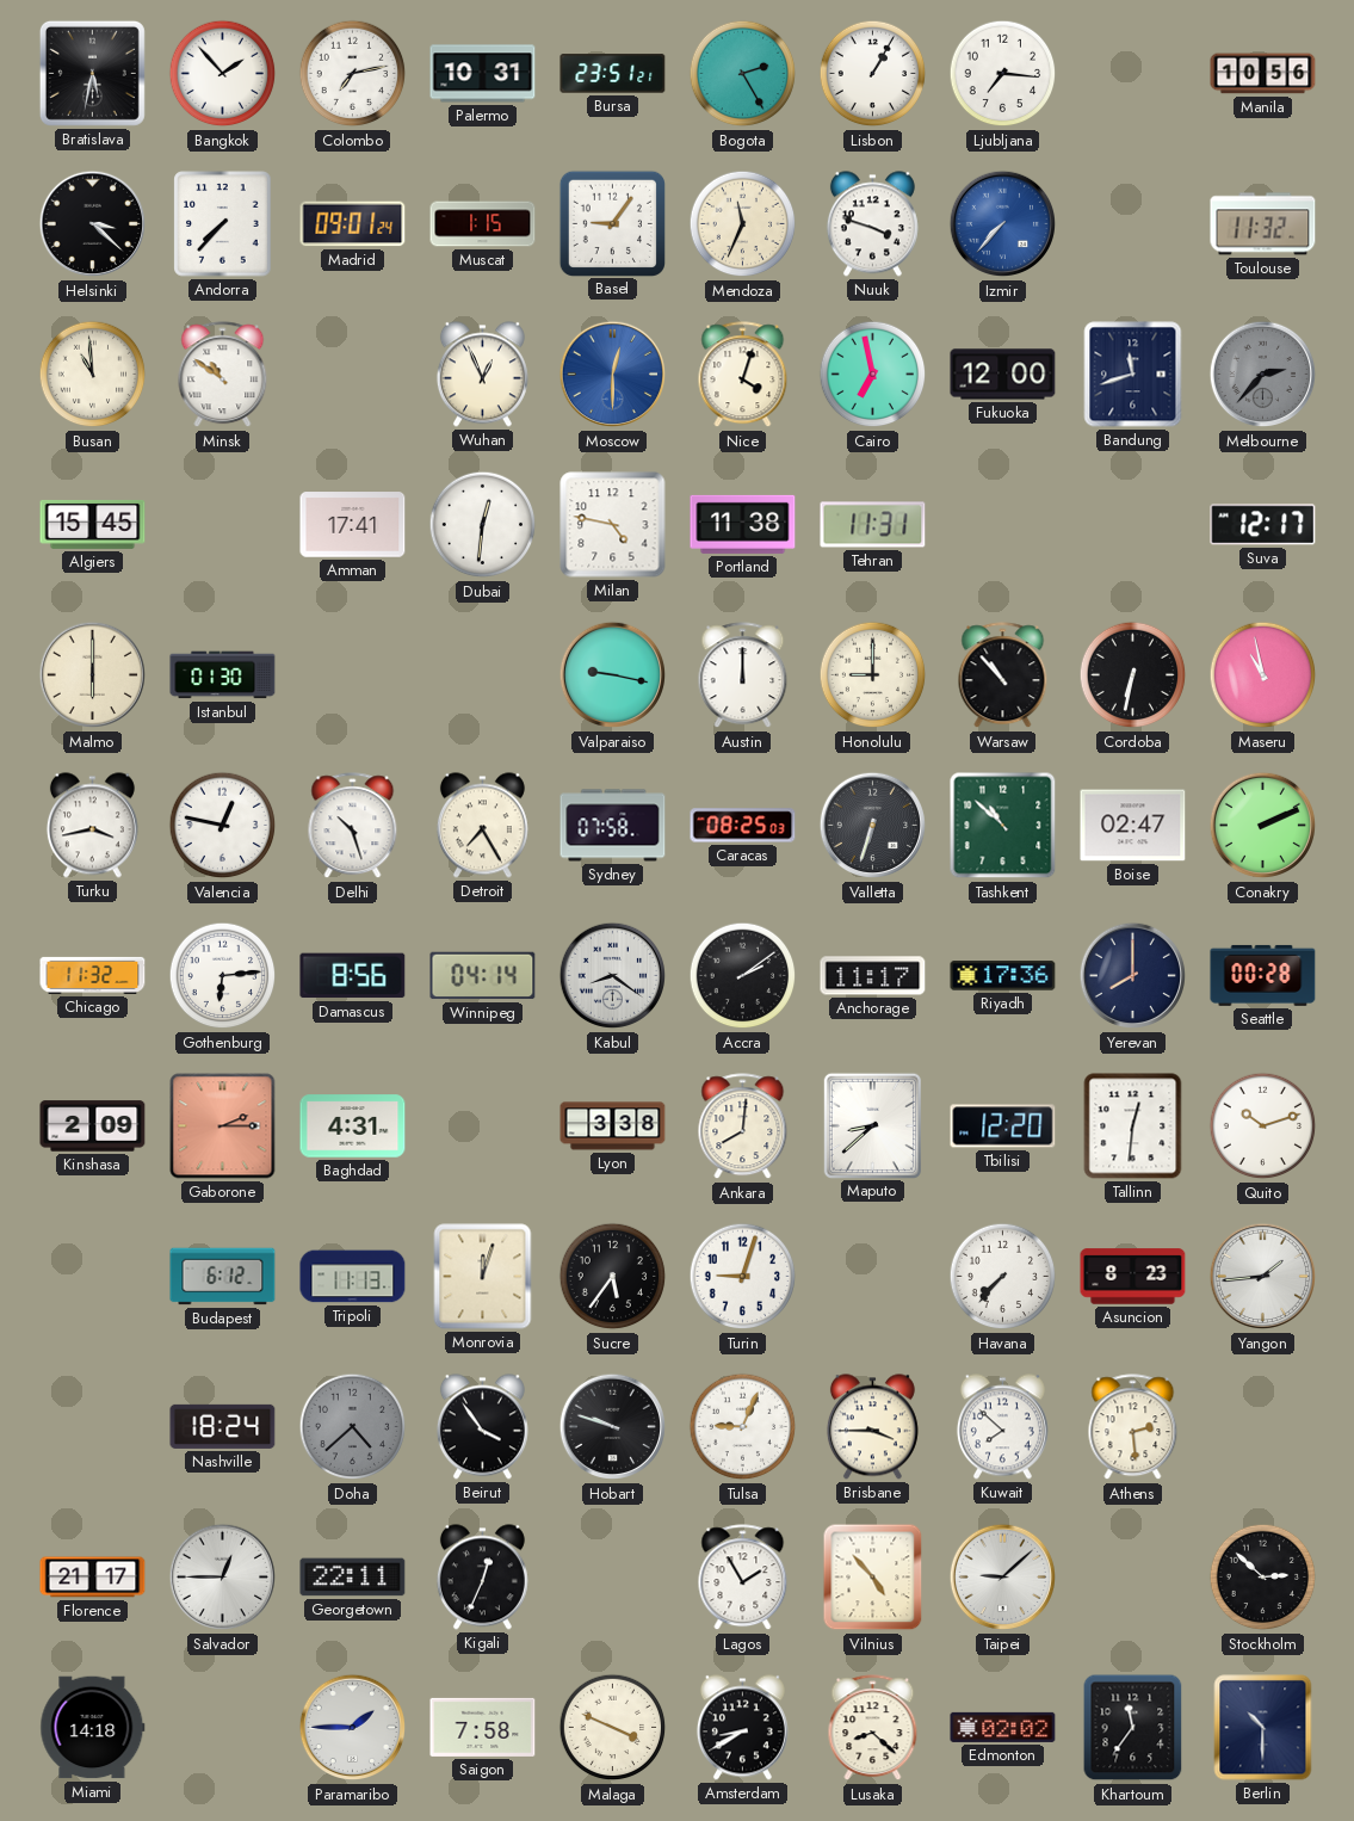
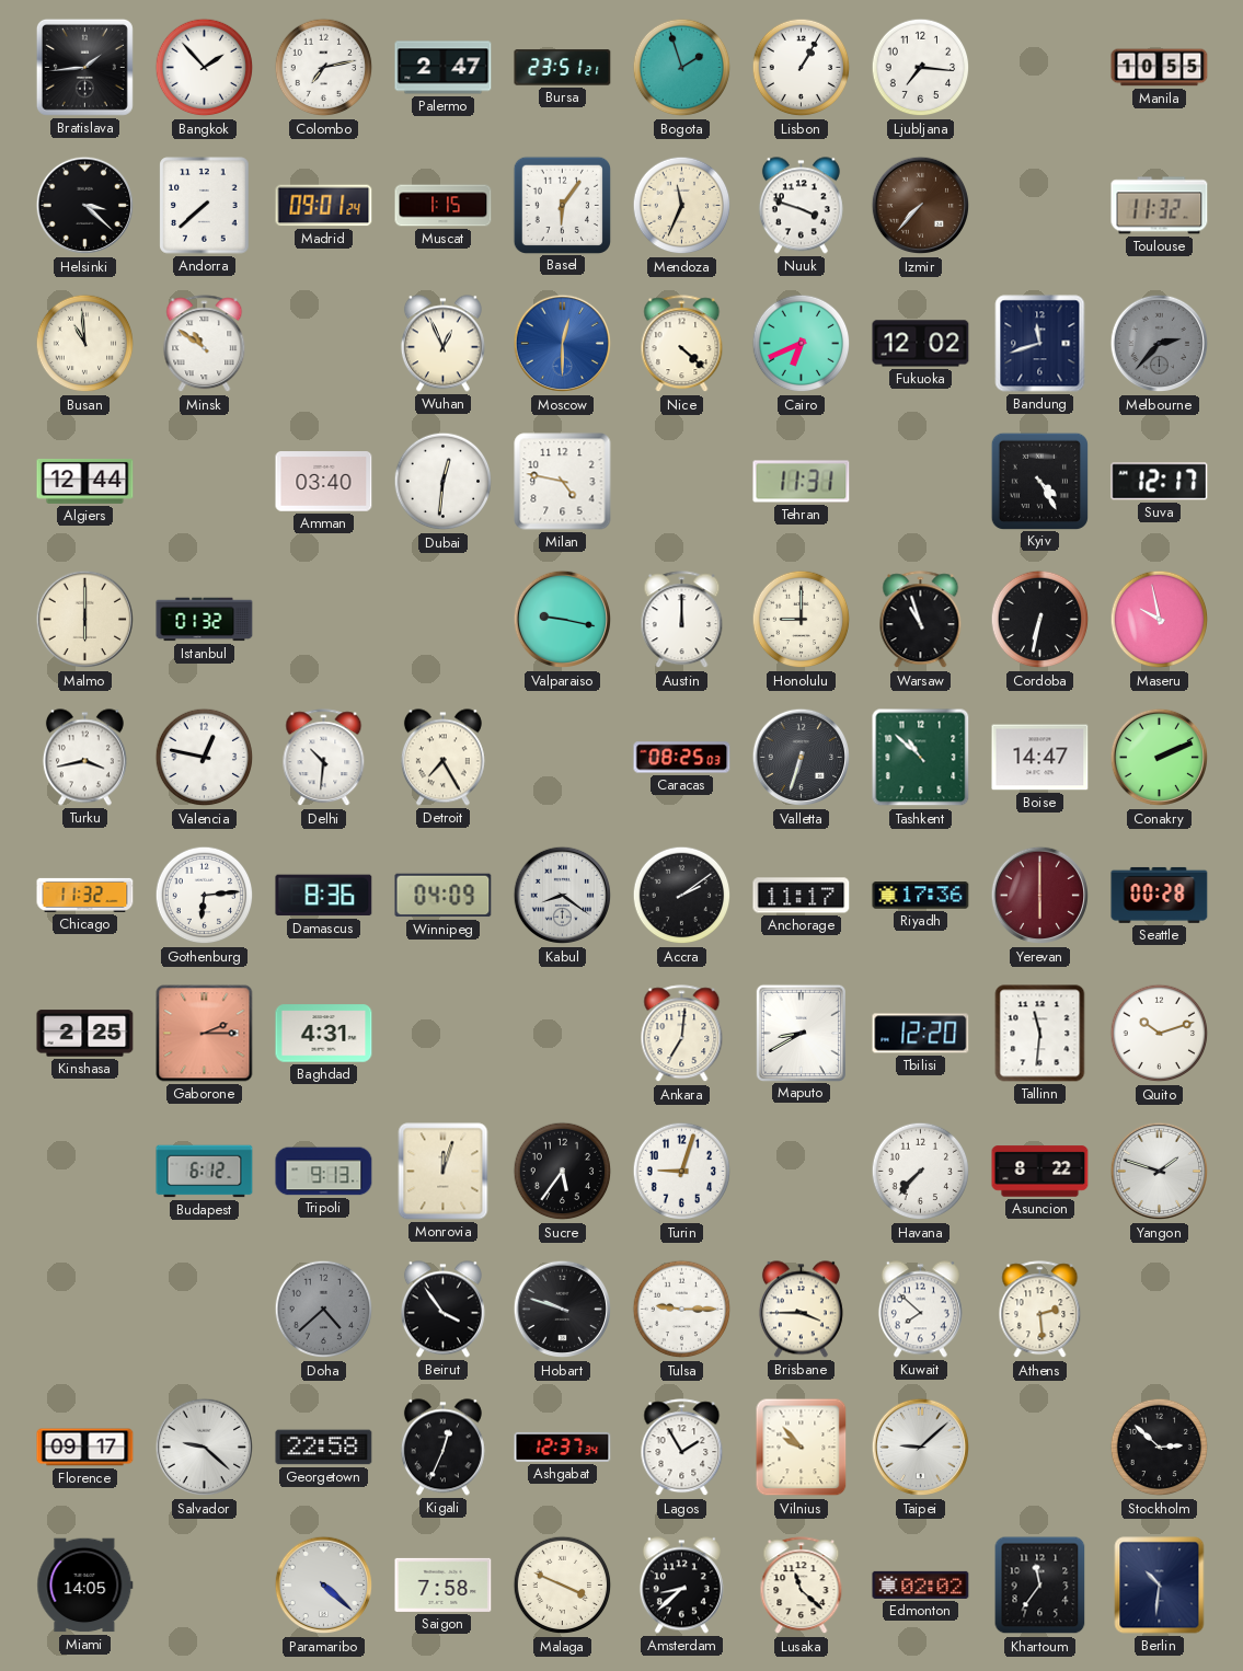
Bratislava: 5:32 -> 1:44 (84, 67)
Palermo: 10:31 -> 2:47 (444, 68)
Bogota: 2:25 -> 1:57 (682, 68)
Manila: 10:56 -> 10:55 (1160, 68)
Andorra: 7:37 -> 7:38 (205, 206)
Basel: 9:06 -> 6:06 (562, 205)
Izmir dial: blue -> brown (921, 206)
Nice: 4:03 -> 4:22 (682, 344)
Cairo: 6:58 -> 6:41 (802, 344)
Fukuoka: 12:00 -> 12:02 (921, 344)
Algiers: 15:45 -> 12:44 (85, 481)
Amman: 17:41 -> 03:40 (324, 482)
Portland: 11:38 -> none (743, 524)
Kyiv: none -> 4:25 (1039, 481)
Istanbul: 01:30 -> 01:32 (205, 620)
Warsaw: 10:53 -> 10:57 (921, 620)
Maseru: 10:58 -> 9:58 (1160, 620)
Delhi: 10:27 -> 10:31 (324, 758)
Sydney: 07:58 -> none (613, 826)
Boise: 02:47 -> 14:47 (1040, 758)
Damascus: 8:56 -> 8:36 (324, 896)
Winnipeg: 04:14 -> 04:09 (444, 896)
Yerevan: 8:00 -> 6:00 (1040, 896)
Yerevan dial: navy -> burgundy (1040, 896)
Kinshasa: 2:09 -> 2:25 (85, 1034)
Lyon: 3:38 -> none (613, 1126)
Ankara: 8:01 -> 7:01 (682, 1034)
Maputo: 8:38 -> 8:40 (801, 1033)
Tallinn: 12:31 -> 11:31 (1040, 1034)
Tripoli: 11:13 -> 9:13 (324, 1172)
Asuncion: 8:23 -> 8:22 (1040, 1172)
Yangon: 1:44 -> 1:48 (1160, 1172)
Nashville: 18:24 -> none (223, 1426)
Tulsa: 9:04 -> 9:15 (682, 1310)
Florence: 21:17 -> 09:17 (85, 1448)
Salvador: 12:45 -> 9:22 (205, 1448)
Georgetown: 22:11 -> 22:58 (324, 1448)
Ashgabat: none -> 12:37 (563, 1447)
Vilnius: 4:53 -> 9:53 (802, 1448)
Miami: 14:18 -> 14:05 (85, 1586)
Paramaribo: 1:45 -> 4:22 (324, 1586)
Amsterdam: 8:40 -> 8:38 (681, 1586)
Lusaka: 8:22 -> 11:22 (802, 1586)
Berlin: 10:30 -> 10:31 (1160, 1586)
